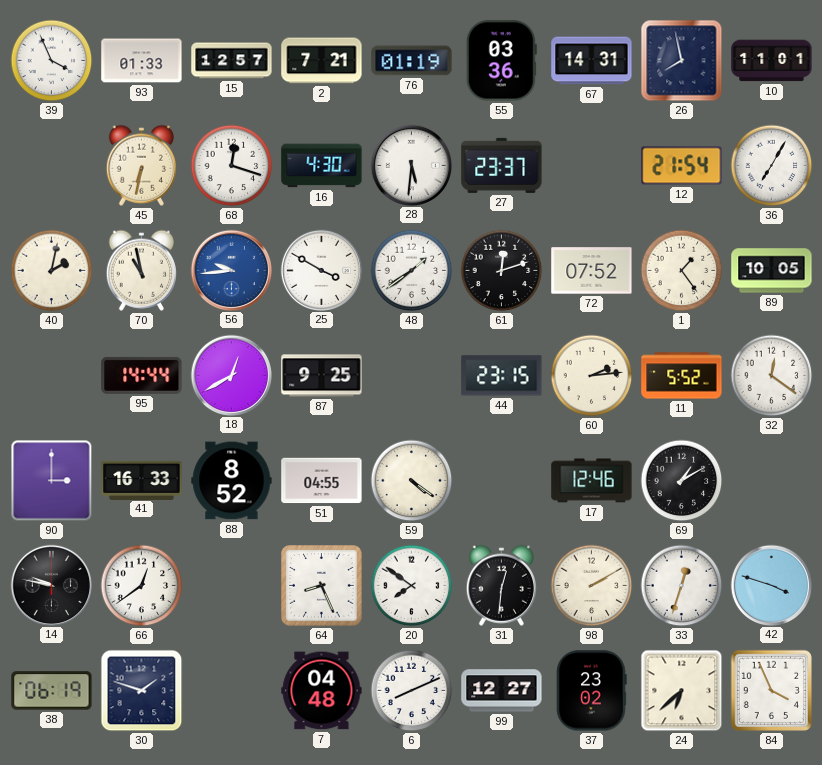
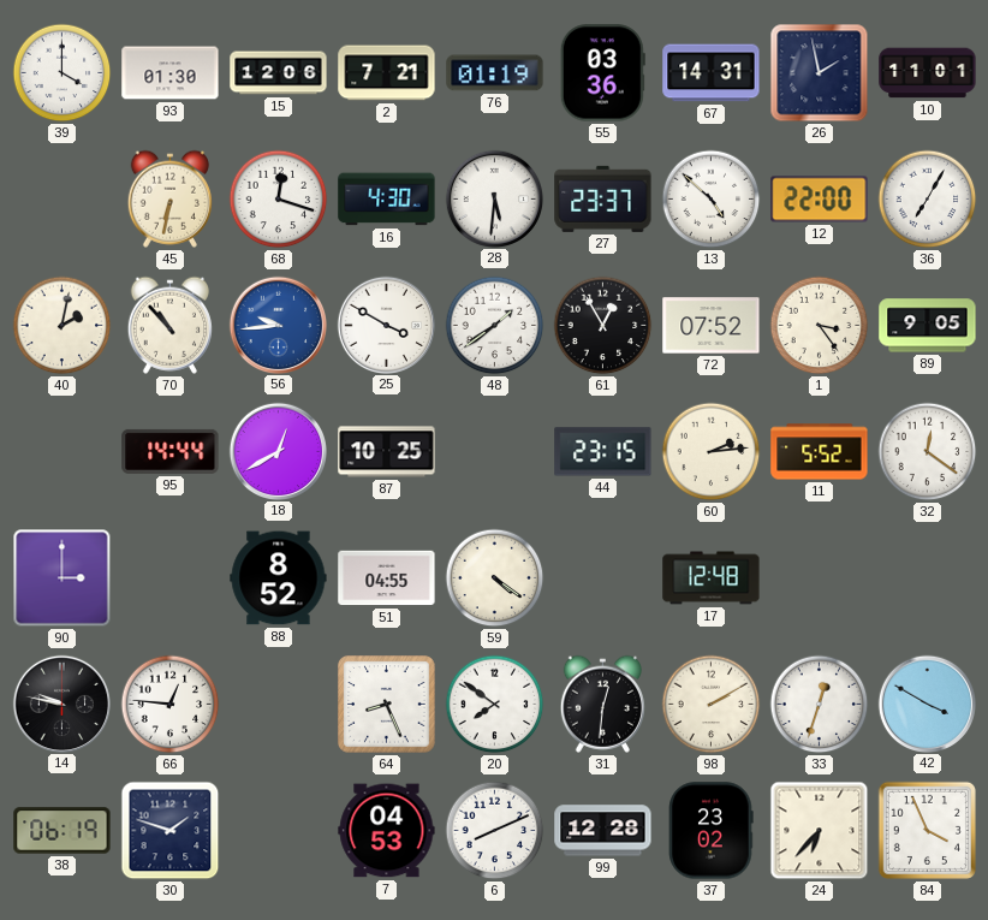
39: 3:56 -> 4:00 (63, 73)
93: 01:33 -> 01:30 (171, 73)
15: 12:57 -> 12:06 (279, 73)
26: 7:58 -> 1:58 (820, 73)
13: none -> 4:52 (712, 200)
12: 21:54 -> 22:00 (820, 200)
70: 10:58 -> 10:53 (169, 325)
61: 12:12 -> 12:55 (603, 326)
1: 1:24 -> 3:24 (820, 326)
89: 10:05 -> 9:05 (928, 326)
87: 9:25 -> 10:25 (387, 452)
41: 16:33 -> none (142, 480)
17: 12:46 -> 12:48 (712, 578)
69: 1:10 -> none (682, 481)
66: 12:39 -> 12:46 (171, 705)
42: 3:48 -> 3:50 (927, 704)
7: 04:48 -> 04:53 (387, 831)
99: 12:27 -> 12:28 (603, 831)
24: 6:38 -> 6:37 (820, 831)
